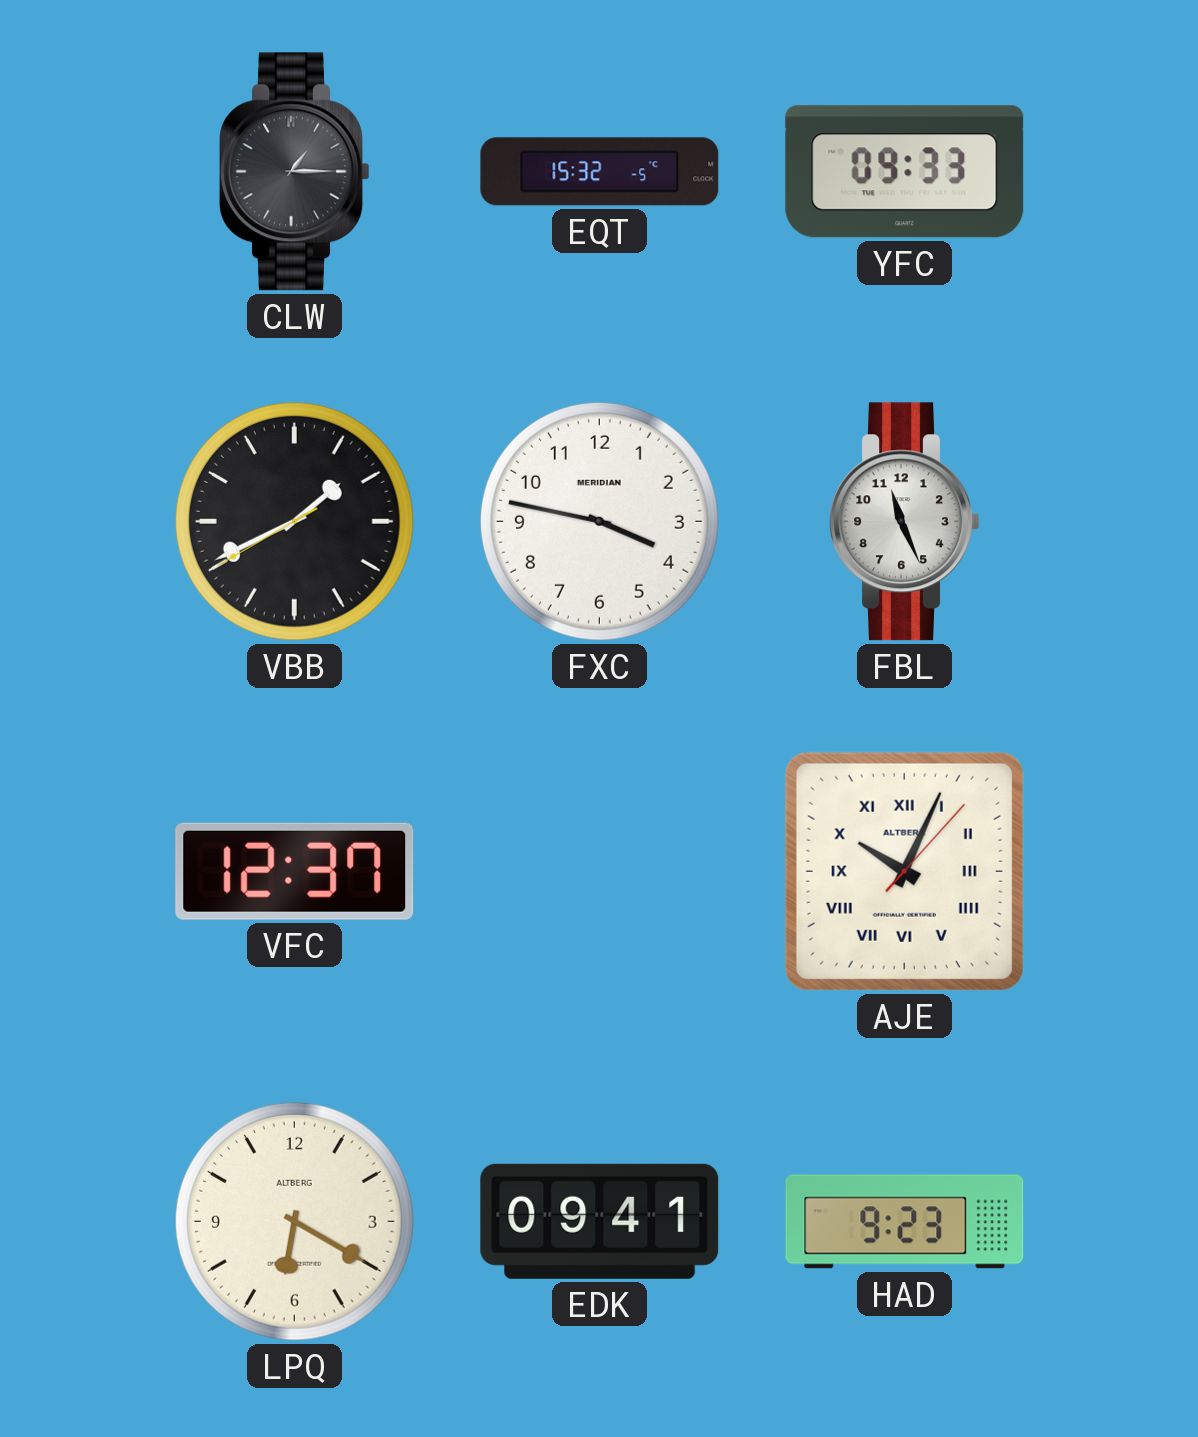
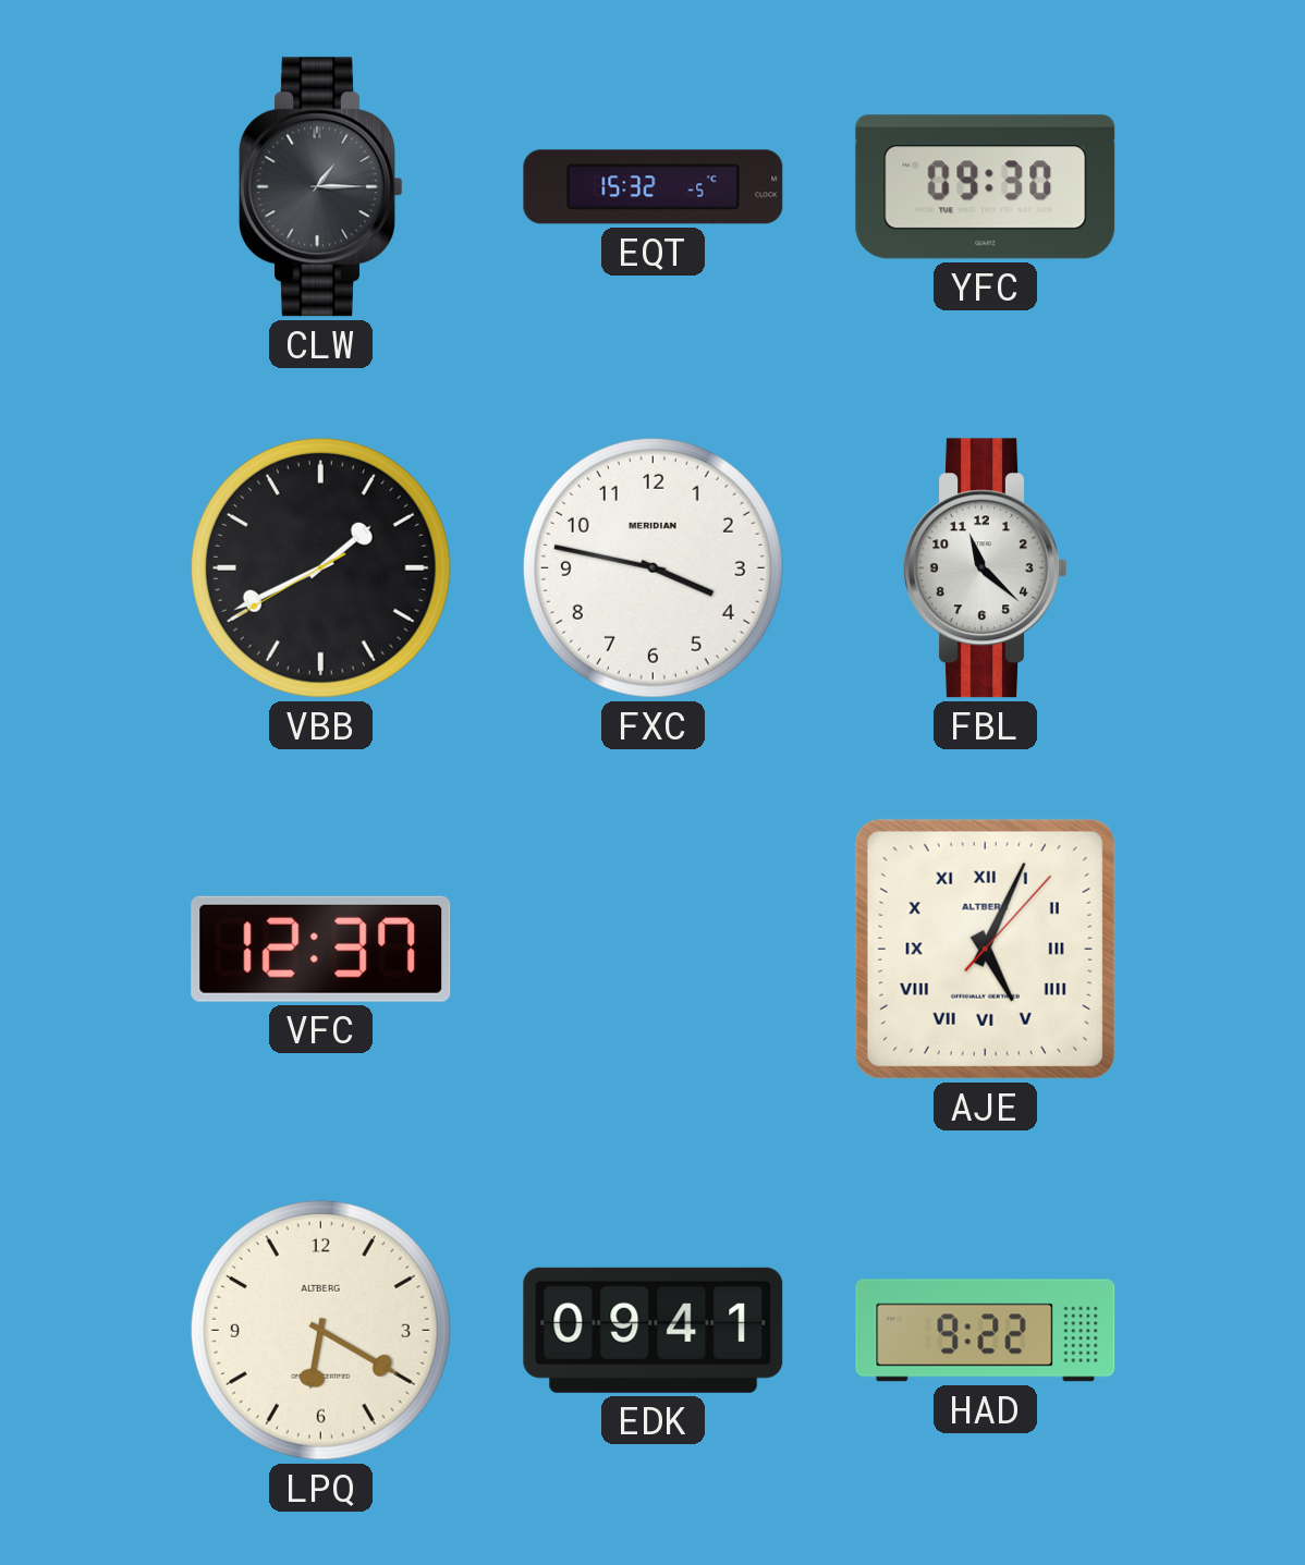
YFC: 09:33 -> 09:30 (986, 187)
FBL: 11:26 -> 11:22 (986, 568)
AJE: 10:04 -> 5:04 (985, 949)
HAD: 9:23 -> 9:22 (986, 1331)
